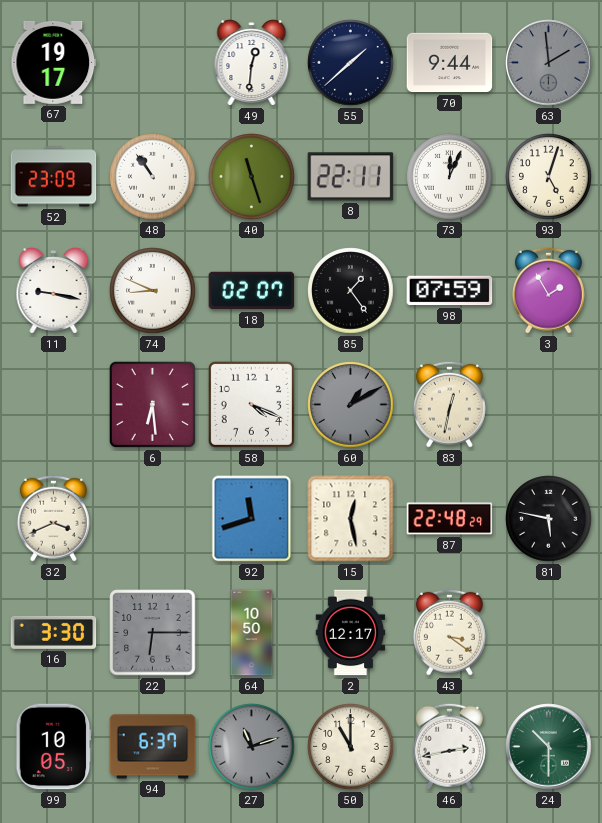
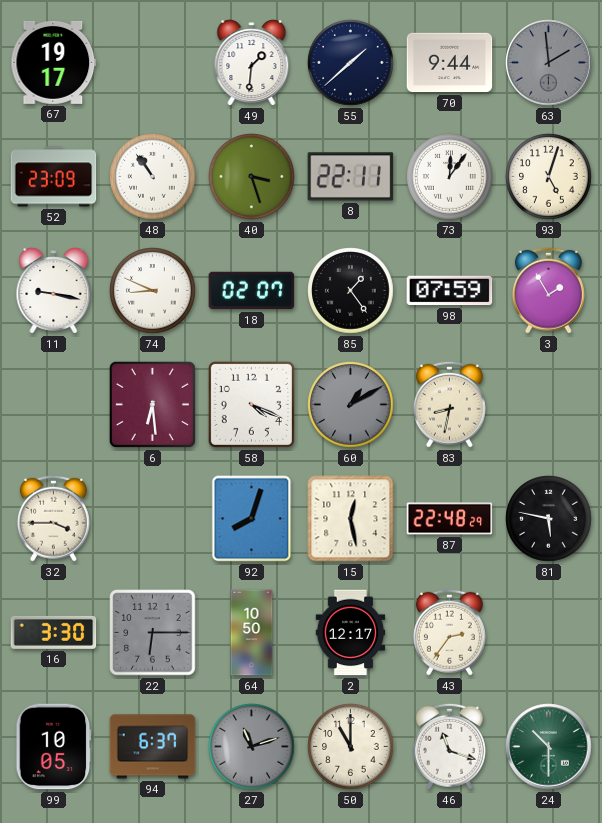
49: 12:31 -> 1:31 (252, 63)
40: 11:27 -> 3:27 (252, 177)
73: 12:04 -> 12:06 (450, 177)
83: 12:32 -> 8:32 (449, 404)
32: 3:41 -> 3:45 (53, 518)
92: 11:42 -> 8:03 (252, 519)
43: 3:21 -> 2:36 (449, 632)
46: 2:43 -> 11:18 (449, 746)
